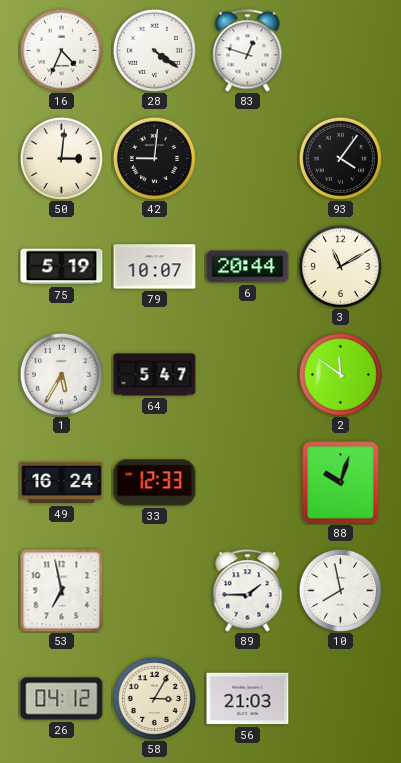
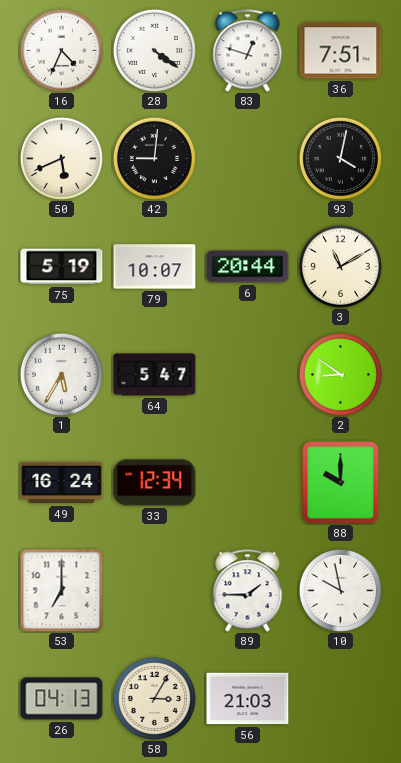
36: none -> 7:51 (341, 51)
50: 3:01 -> 5:41 (61, 158)
93: 4:06 -> 4:02 (340, 158)
2: 11:51 -> 8:51 (340, 374)
33: 12:33 -> 12:34 (155, 483)
88: 10:03 -> 10:00 (341, 483)
53: 6:58 -> 7:00 (61, 590)
10: 7:58 -> 9:58 (340, 590)
26: 04:12 -> 04:13 (62, 699)
